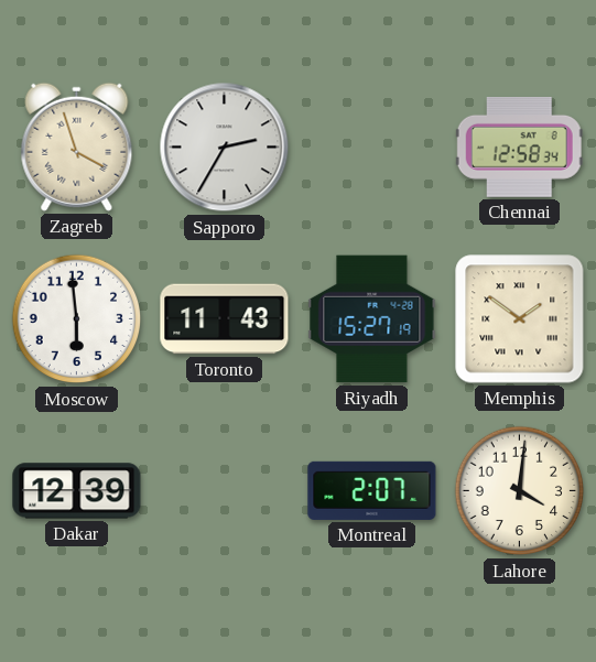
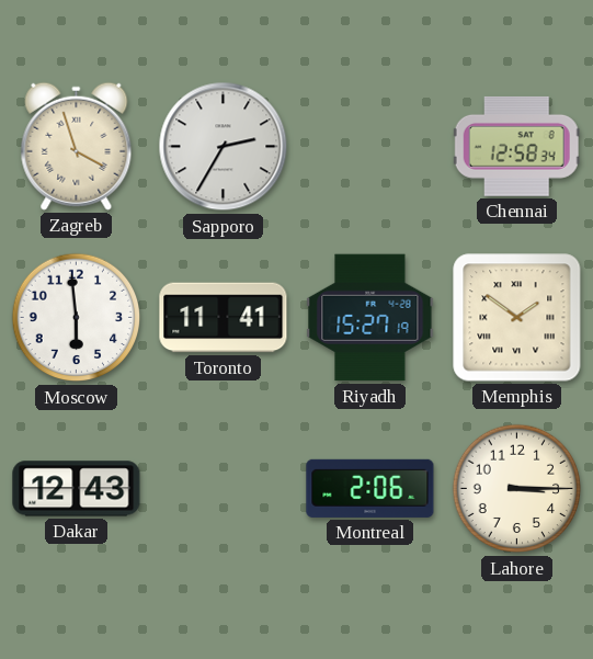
Toronto: 11:43 -> 11:41 (224, 318)
Dakar: 12:39 -> 12:43 (77, 489)
Montreal: 2:07 -> 2:06 (370, 488)
Lahore: 4:01 -> 3:15 (517, 489)
